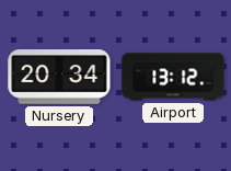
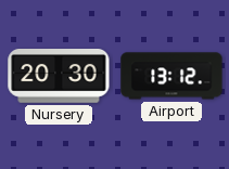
Nursery: 20:34 -> 20:30 (59, 77)
